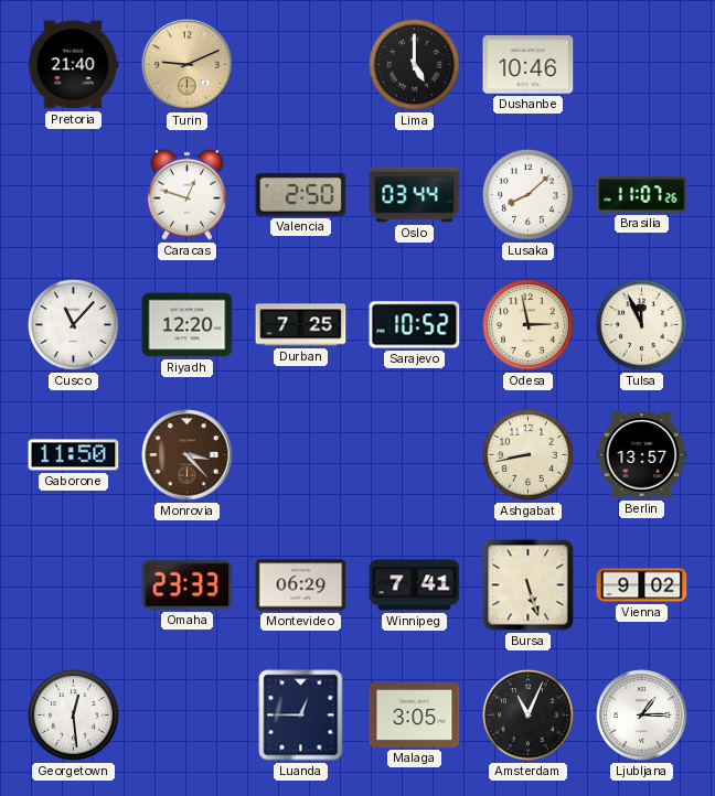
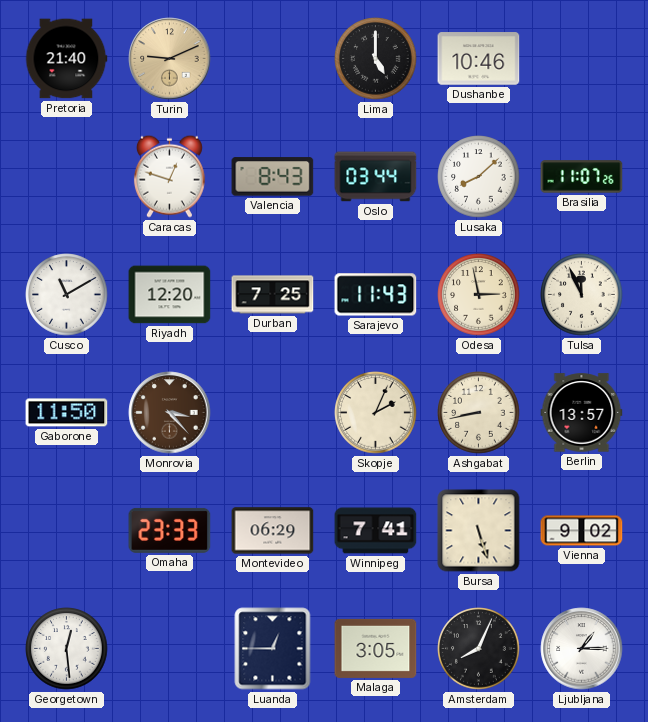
Valencia: 2:50 -> 8:43 (273, 177)
Cusco: 11:07 -> 11:10 (67, 295)
Sarajevo: 10:52 -> 11:43 (376, 295)
Skopje: none -> 2:04 (376, 413)
Amsterdam: 11:04 -> 8:04 (479, 649)
